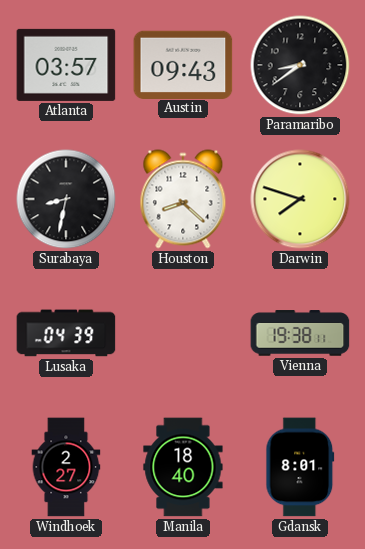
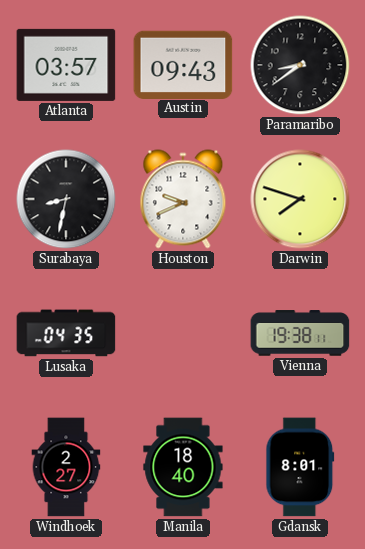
Houston: 8:22 -> 9:41 (183, 199)
Lusaka: 04:39 -> 04:35 (66, 333)
